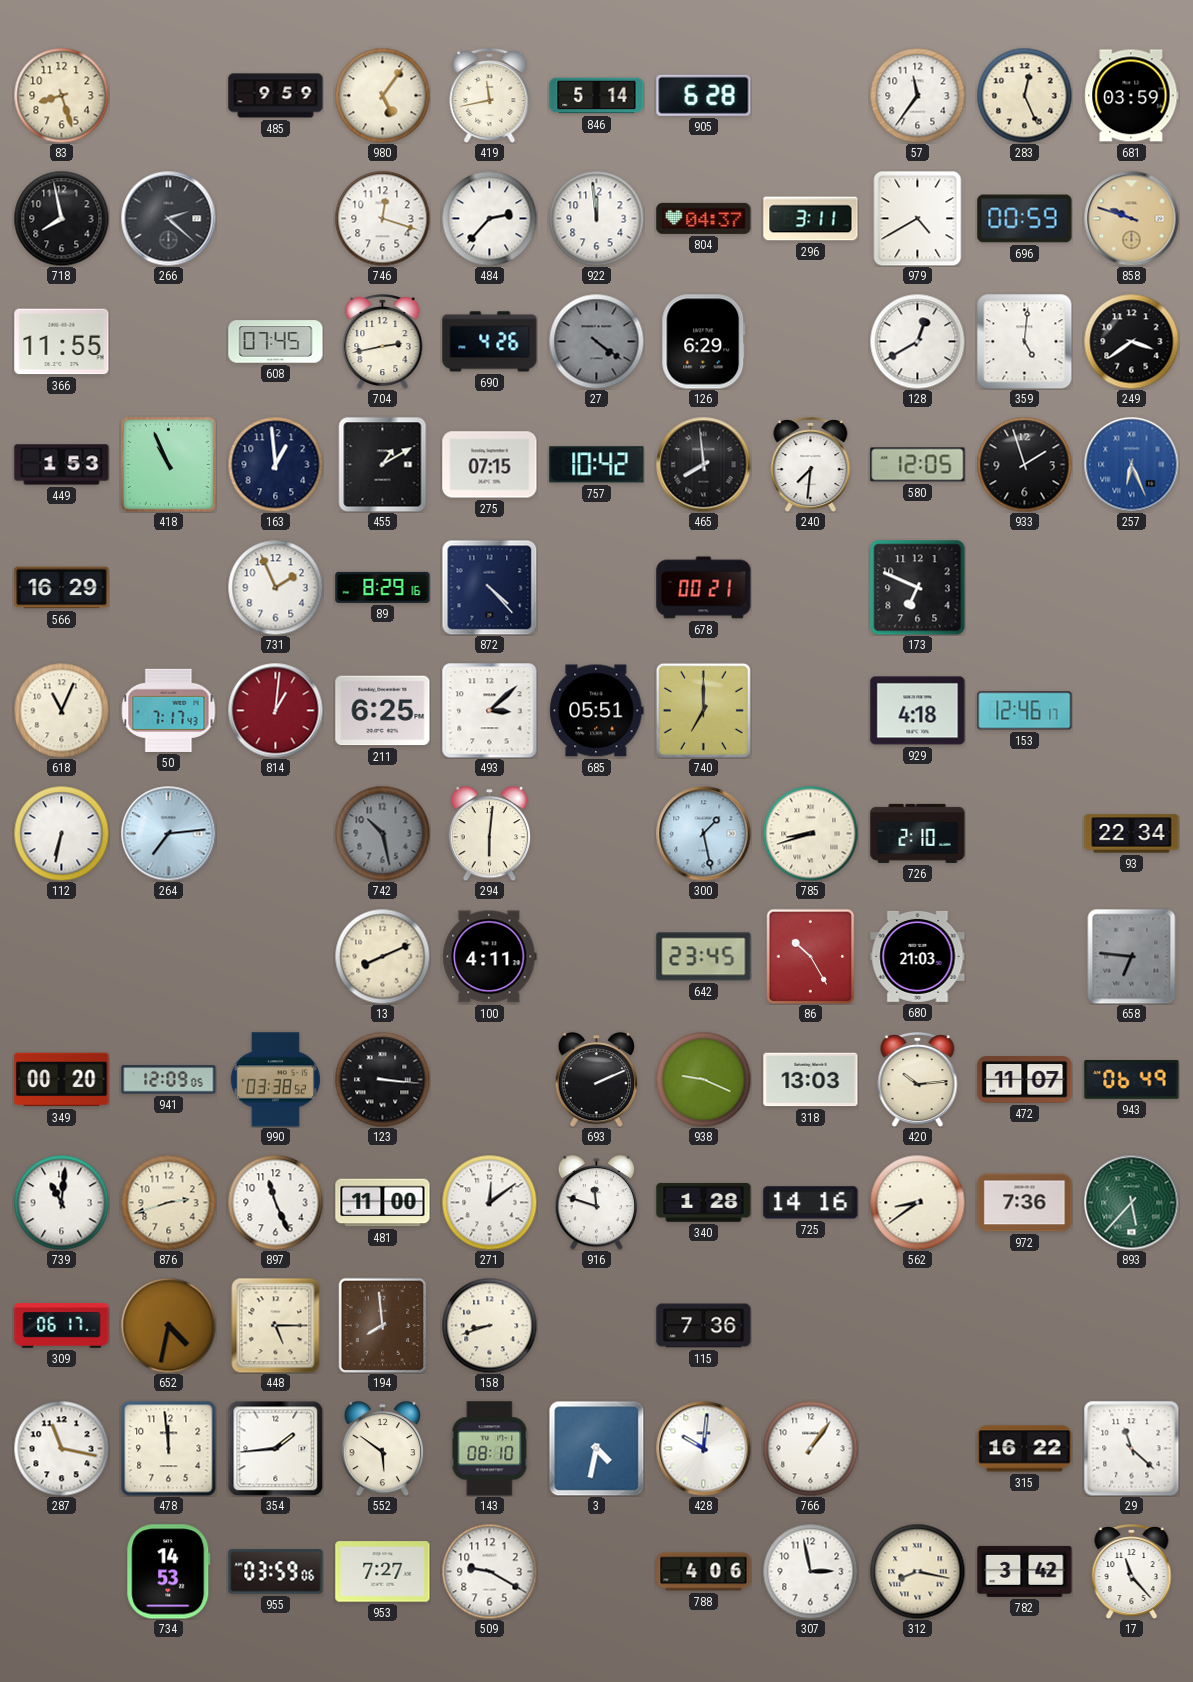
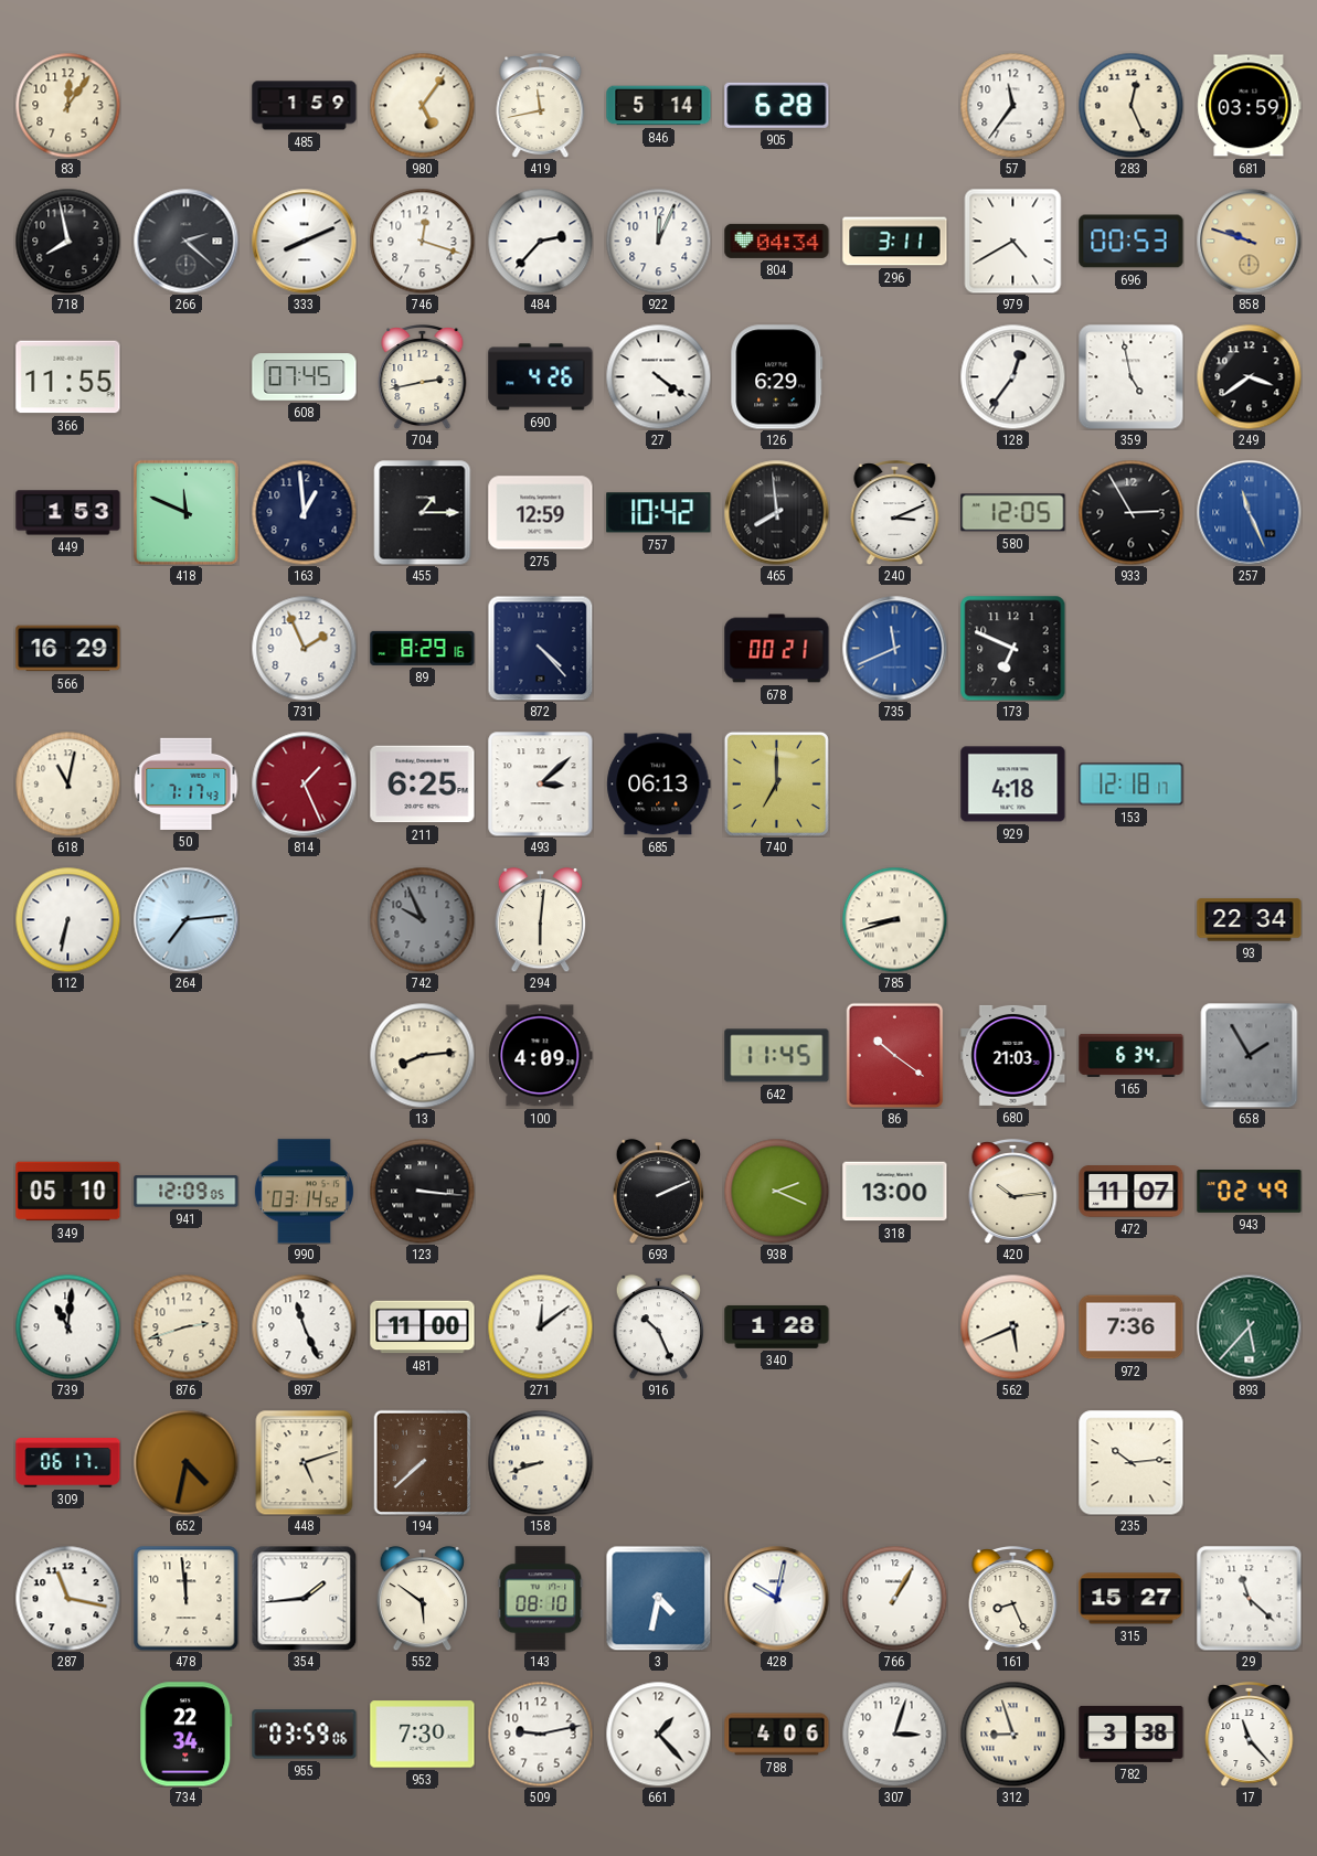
83: 8:27 -> 12:06 (67, 105)
485: 9:59 -> 1:59 (305, 106)
333: none -> 8:11 (304, 241)
922: 11:59 -> 12:04 (658, 241)
804: 04:37 -> 04:34 (777, 241)
696: 00:59 -> 00:53 (1132, 242)
27 dial: grey -> white (658, 376)
128: 12:40 -> 12:36 (1012, 376)
359: 5:01 -> 4:58 (1132, 377)
418: 10:56 -> 11:49 (185, 512)
455: 1:10 -> 1:15 (423, 512)
275: 07:15 -> 12:59 (541, 513)
240: 7:31 -> 3:11 (895, 513)
933: 1:57 -> 2:55 (1130, 512)
257: 6:26 -> 11:26 (1249, 512)
735: none -> 11:41 (894, 648)
618: 11:04 -> 11:02 (67, 783)
814: 1:01 -> 1:26 (304, 783)
685: 05:51 -> 06:13 (659, 785)
153: 12:46 -> 12:18 (1132, 785)
742: 10:28 -> 9:56 (422, 919)
300: 1:28 -> none (703, 833)
726: 2:10 -> none (918, 833)
13: 8:11 -> 8:14 (422, 1055)
100: 4:11 -> 4:09 (541, 1056)
642: 23:45 -> 11:45 (777, 1056)
86: 10:25 -> 10:21 (895, 1055)
165: none -> 6:34 (1132, 1055)
658: 6:46 -> 1:55 (1250, 1055)
349: 00:20 -> 05:10 (68, 1192)
990: 03:38 -> 03:14 (304, 1192)
938: 9:19 -> 2:19 (776, 1191)
318: 13:03 -> 13:00 (895, 1192)
943: 06:49 -> 02:49 (1250, 1192)
916: 11:48 -> 10:26 (659, 1326)
725: 14:16 -> none (811, 1203)
562: 8:39 -> 5:41 (1012, 1326)
448: 5:15 -> 5:12 (305, 1462)
194: 7:59 -> 7:38 (423, 1462)
115: 7:36 -> none (704, 1326)
235: none -> 10:14 (1132, 1463)
428: 10:01 -> 10:02 (776, 1598)
766: 1:06 -> 1:05 (894, 1598)
161: none -> 8:26 (1013, 1599)
315: 16:22 -> 15:27 (1132, 1599)
734: 14:53 -> 22:34 (187, 1735)
953: 7:27 -> 7:30 (423, 1735)
509: 9:20 -> 9:13 (540, 1734)
661: none -> 1:23 (658, 1734)
307: 2:58 -> 3:03 (894, 1734)
312: 8:17 -> 8:57 (1012, 1734)
782: 3:42 -> 3:38 (1132, 1734)
